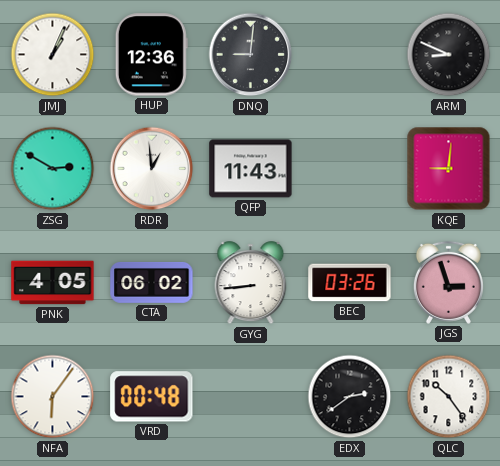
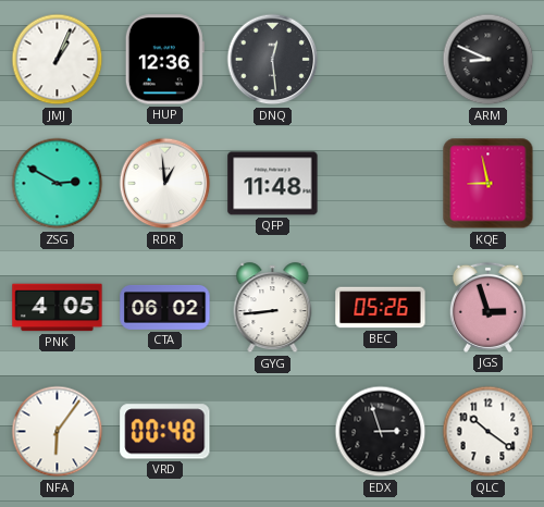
DNQ: 9:01 -> 12:29 (273, 60)
QFP: 11:43 -> 11:48 (273, 184)
KQE: 9:01 -> 8:58 (489, 184)
BEC: 03:26 -> 05:26 (381, 308)
EDX: 2:39 -> 2:57 (381, 432)
QLC: 10:24 -> 10:21 (489, 432)
